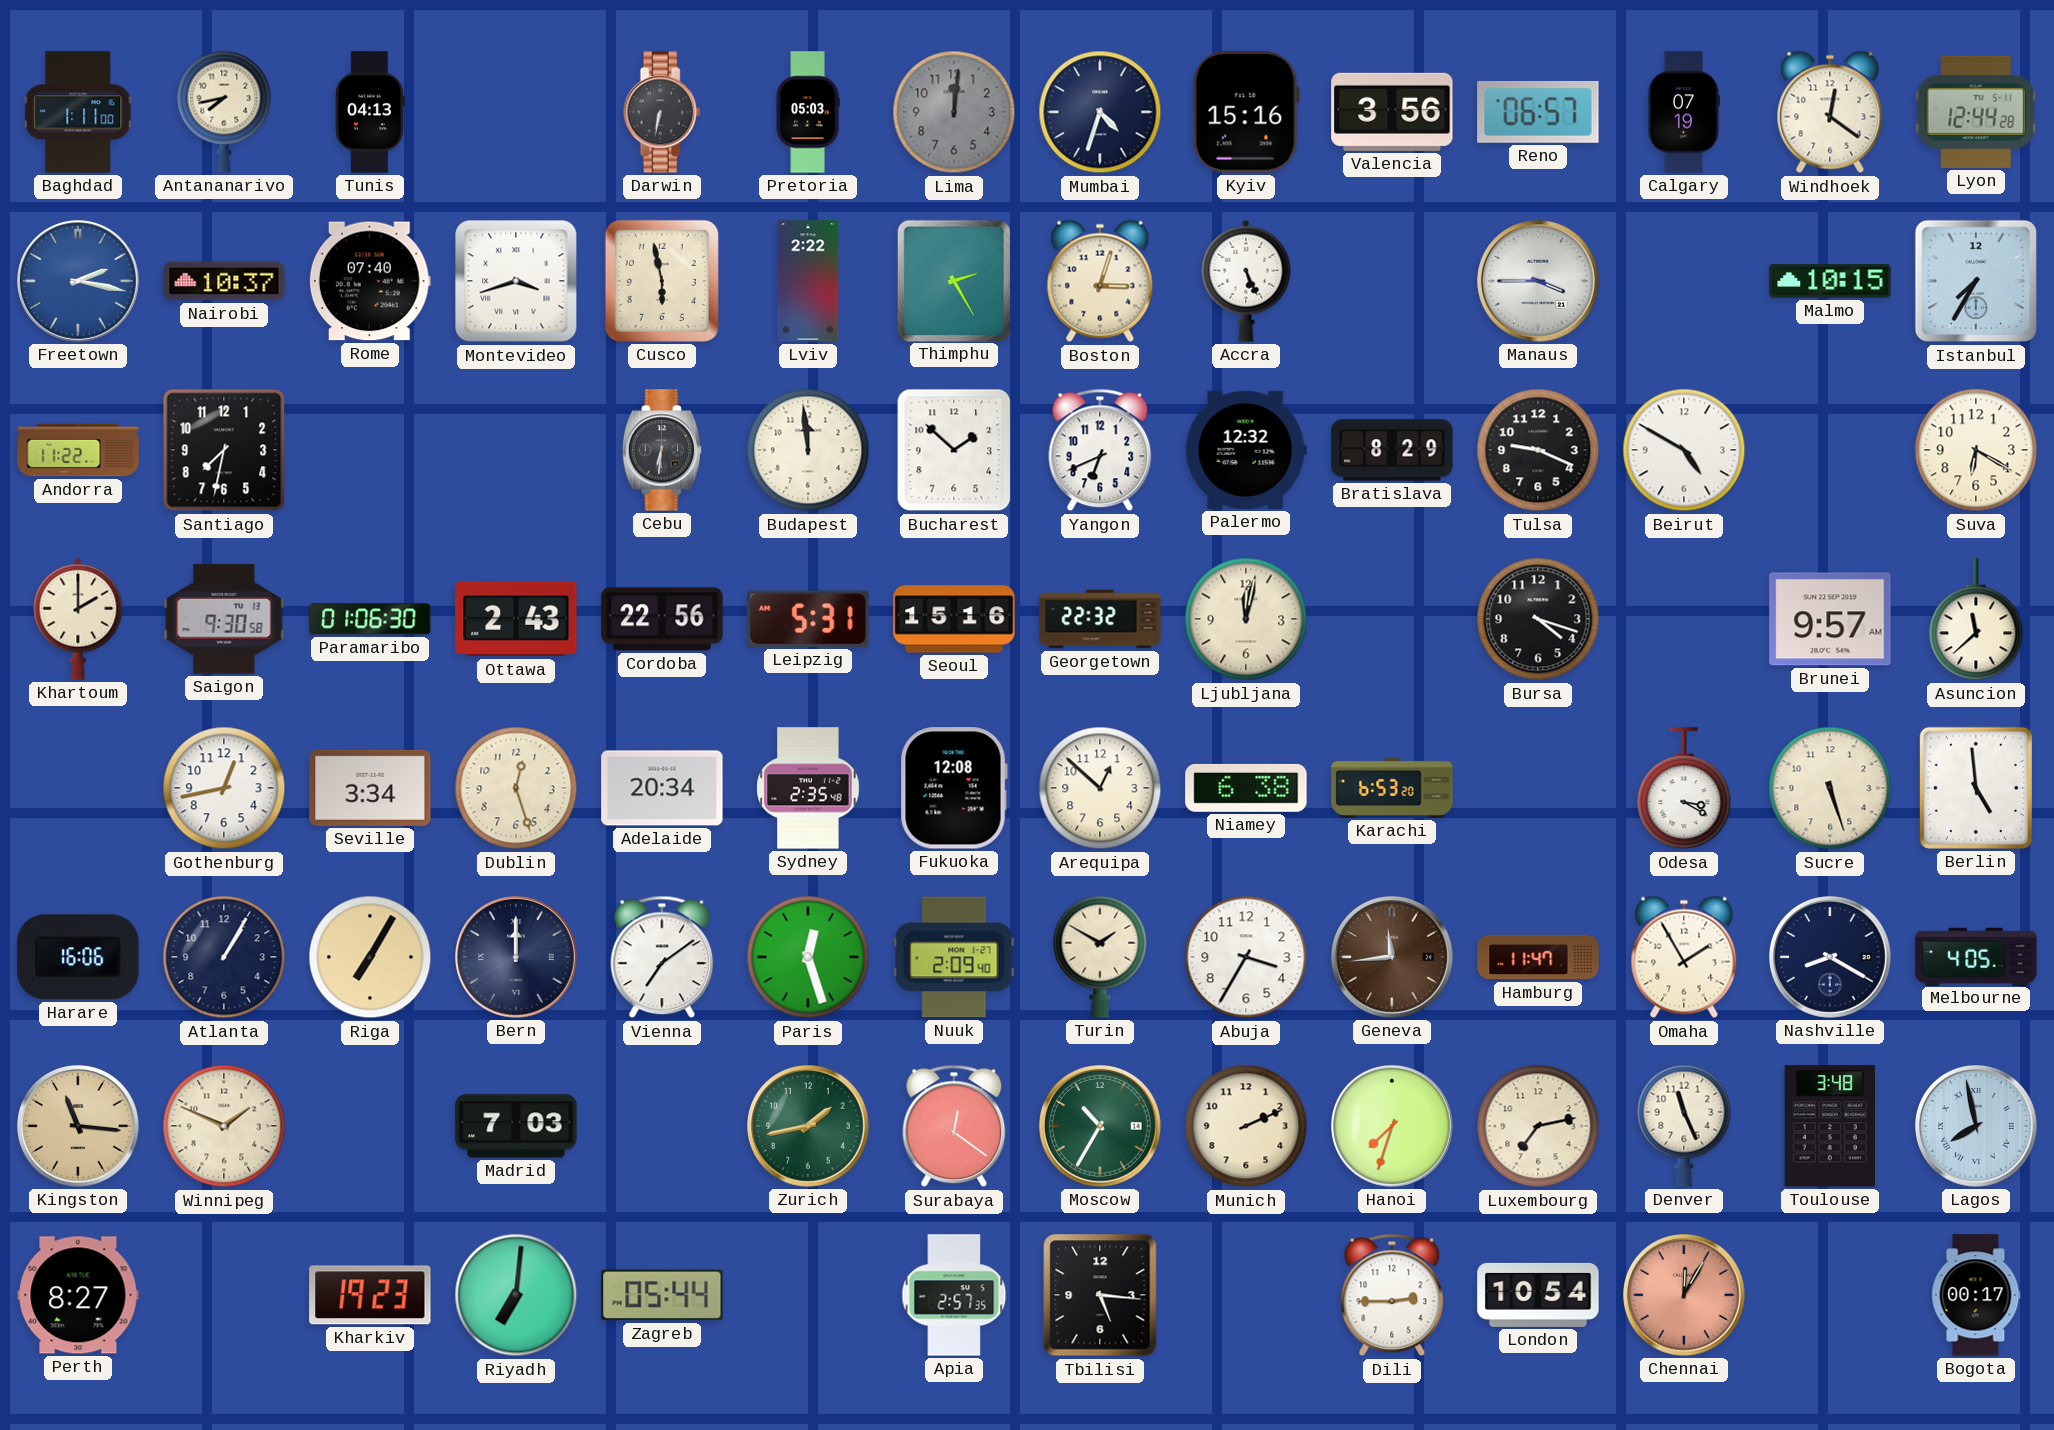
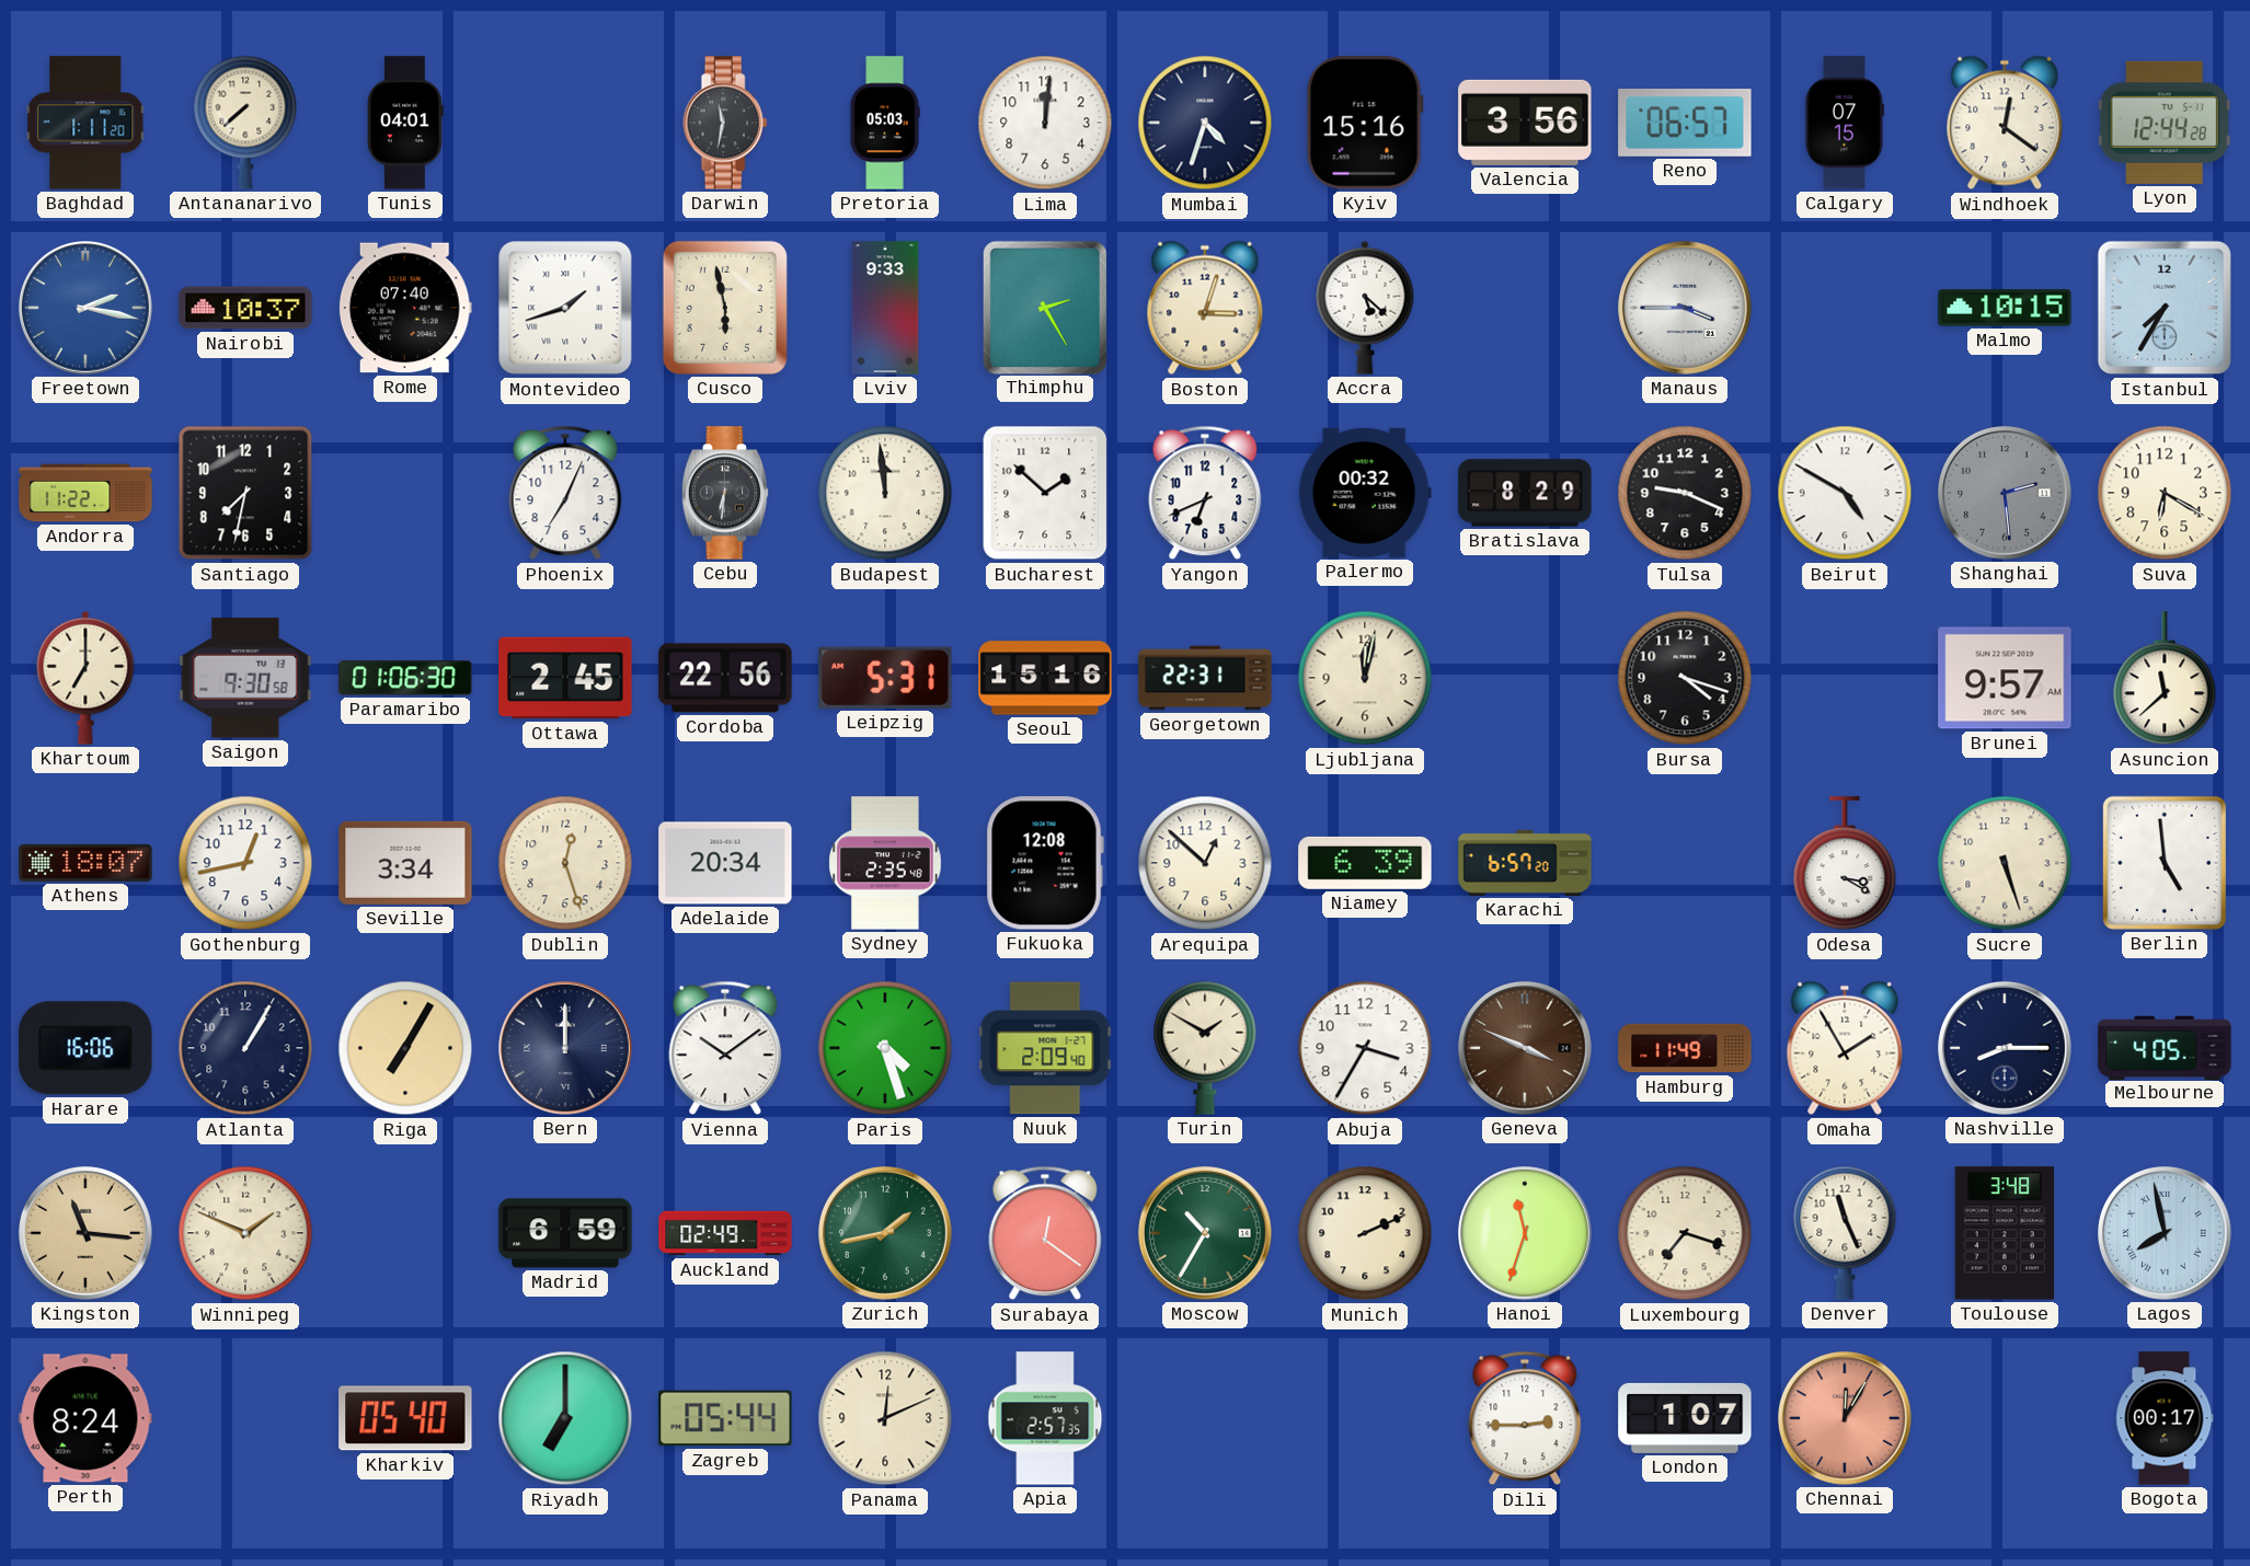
Baghdad: 1:11:00 -> 1:11:20 (85, 123)
Antananarivo: 7:43 -> 7:38 (245, 123)
Tunis: 04:13 -> 04:01 (406, 123)
Darwin: 6:32 -> 11:32 (725, 123)
Lima dial: grey -> white (1045, 123)
Calgary: 07:19 -> 07:15 (1845, 123)
Montevideo: 3:42 -> 1:42 (565, 308)
Lviv: 2:22 -> 9:33 (885, 308)
Accra: 5:26 -> 5:22 (1365, 308)
Phoenix: none -> 7:04 (565, 493)
Palermo: 12:32 -> 00:32 (1365, 493)
Shanghai: none -> 2:29 (2006, 494)
Khartoum: 2:00 -> 7:00 (85, 678)
Ottawa: 2:43 -> 2:45 (565, 678)
Georgetown: 22:32 -> 22:31 (1205, 678)
Athens: none -> 18:07 (85, 863)
Niamey: 6:38 -> 6:39 (1365, 863)
Karachi: 6:53 -> 6:57 (1525, 863)
Vienna: 7:09 -> 10:09 (725, 1048)
Paris: 12:27 -> 4:27 (885, 1048)
Geneva: 11:44 -> 3:49 (1526, 1049)
Hamburg: 11:47 -> 11:49 (1685, 1048)
Nashville: 8:20 -> 8:15 (2006, 1049)
Madrid: 7:03 -> 6:59 (565, 1233)
Auckland: none -> 02:49 (725, 1233)
Hanoi: 7:33 -> 11:33 (1526, 1234)
Luxembourg: 7:13 -> 7:18 (1685, 1233)
Perth: 8:27 -> 8:24 (85, 1418)
Kharkiv: 19:23 -> 05:40 (405, 1418)
Riyadh: 7:01 -> 7:00 (565, 1418)
Panama: none -> 12:11 (885, 1418)
Tbilisi: 5:16 -> none (1100, 1295)
London: 10:54 -> 1:07 (1685, 1418)
